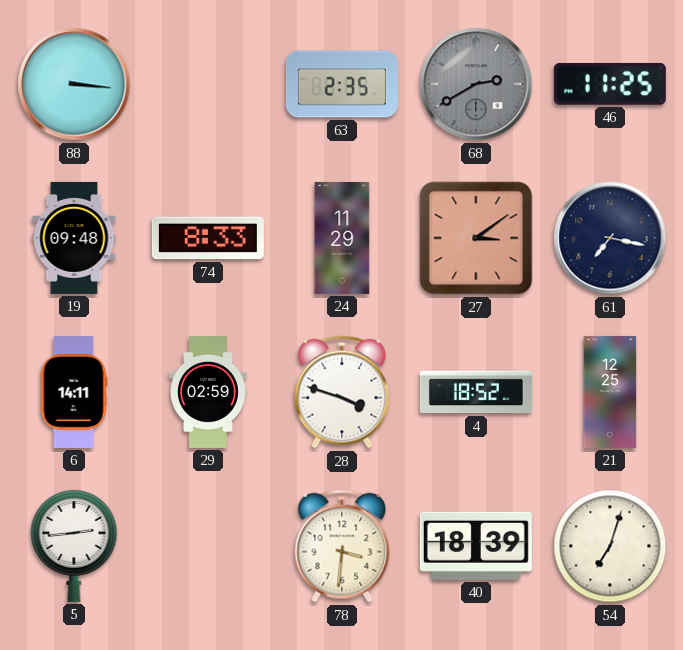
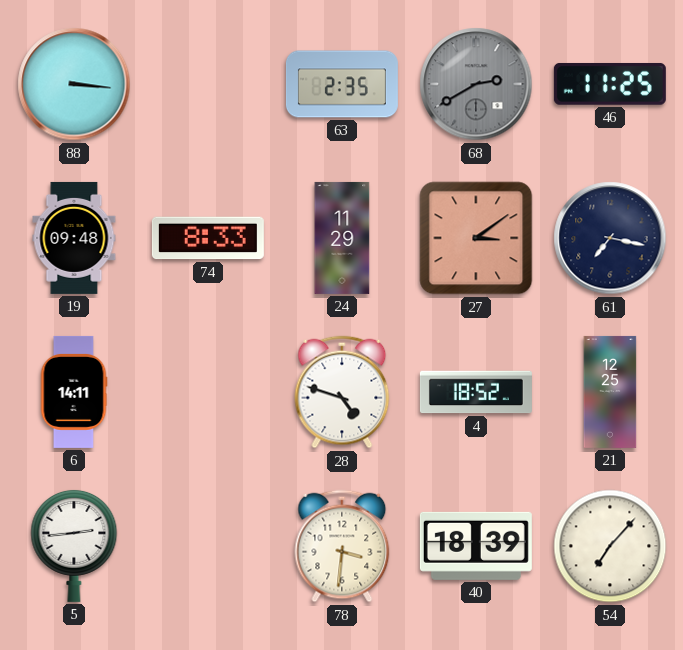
29: 02:59 -> none (209, 392)
28: 3:48 -> 4:48 (342, 392)
54: 7:03 -> 7:07 (610, 546)
